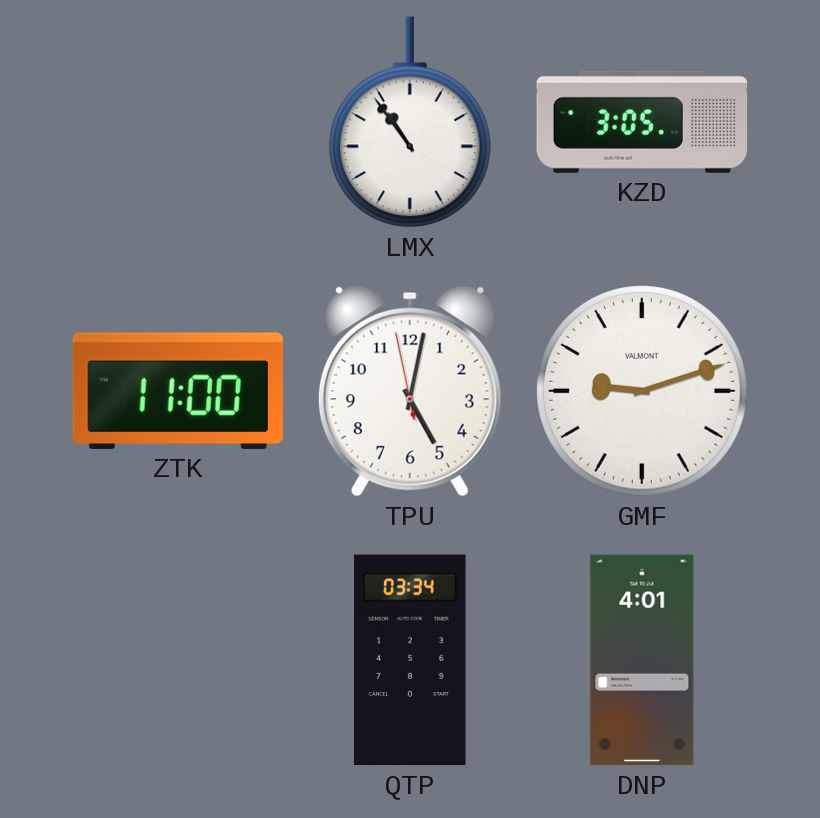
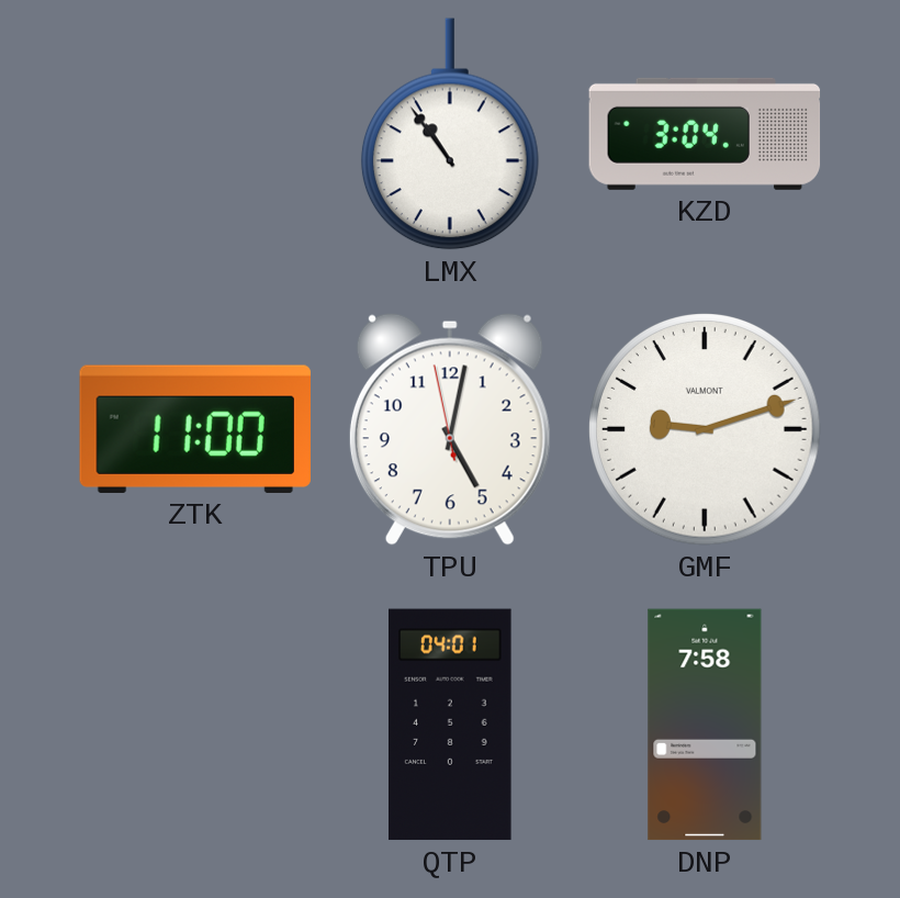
KZD: 3:05 -> 3:04 (705, 134)
QTP: 03:34 -> 04:01 (450, 725)
DNP: 4:01 -> 7:58 (705, 725)
